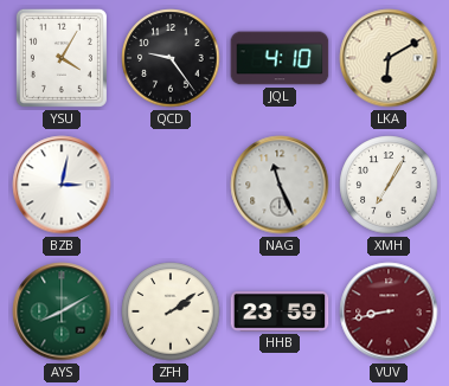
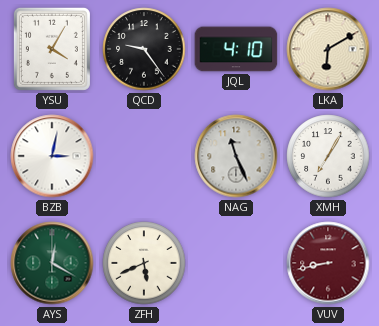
AYS: 8:10 -> 12:20 (52, 263)
ZFH: 2:09 -> 5:41 (144, 263)
HHB: 23:59 -> none (280, 311)
